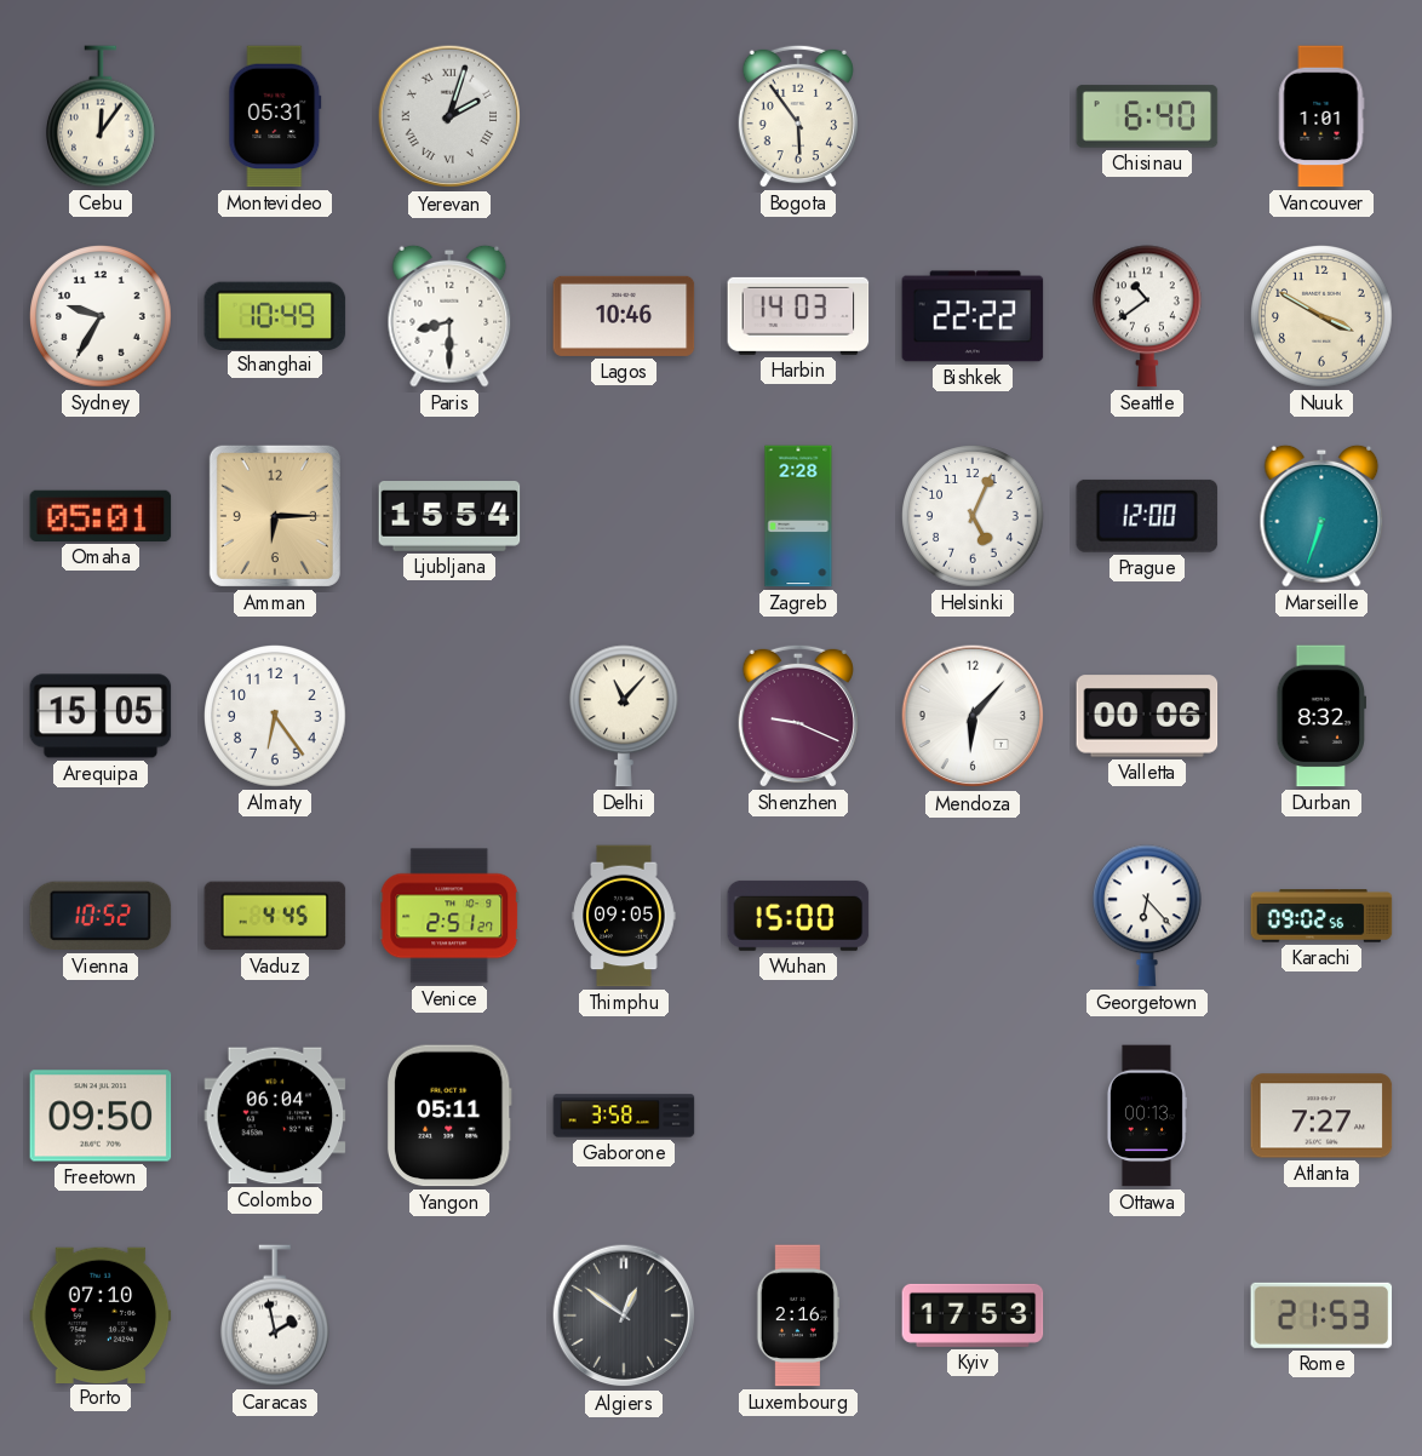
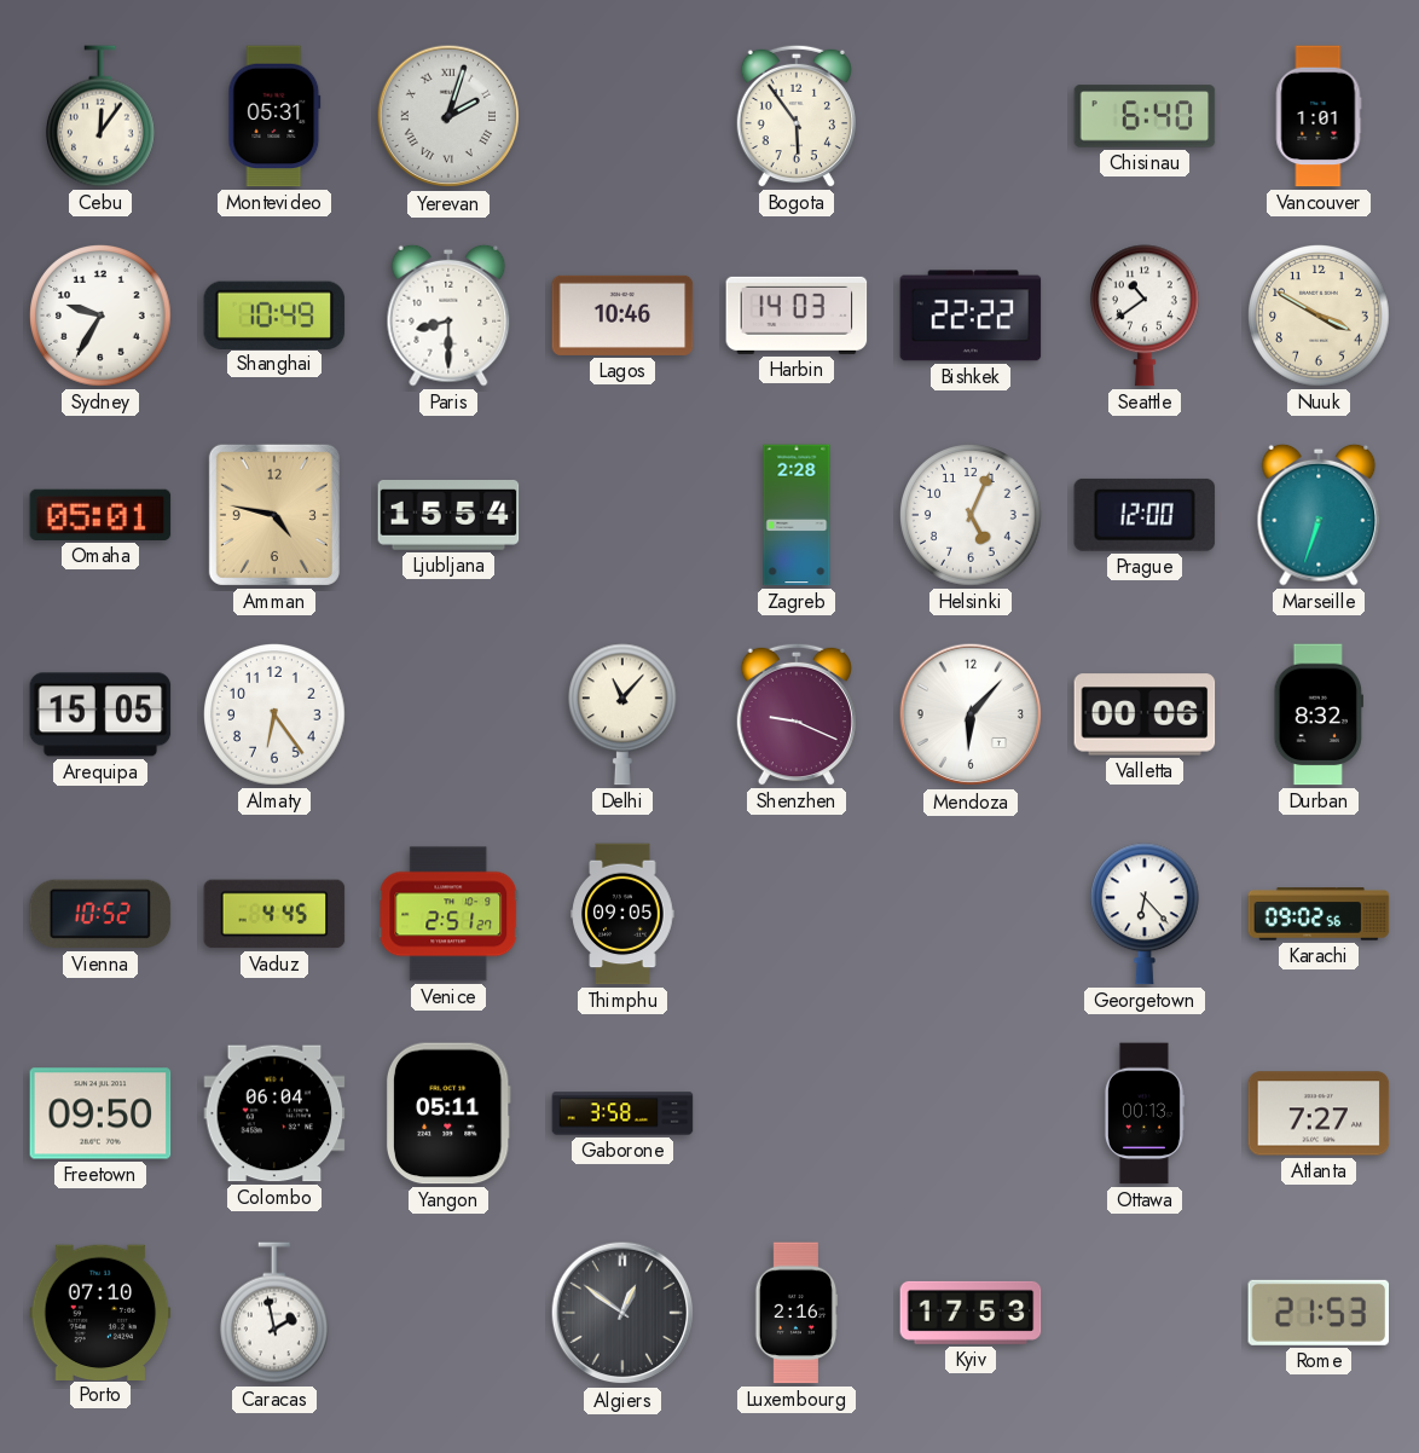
Amman: 6:15 -> 4:47 (274, 515)
Wuhan: 15:00 -> none (798, 916)
